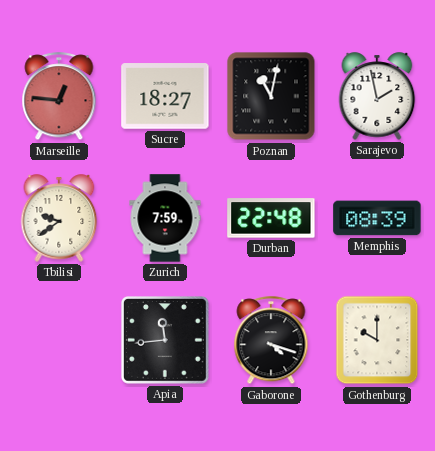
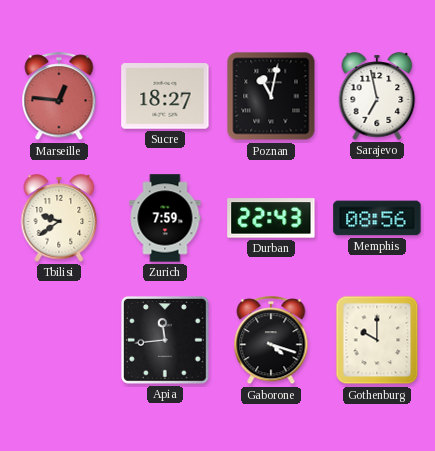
Sarajevo: 1:58 -> 6:58 (377, 96)
Durban: 22:48 -> 22:43 (271, 218)
Memphis: 08:39 -> 08:56 (377, 218)
